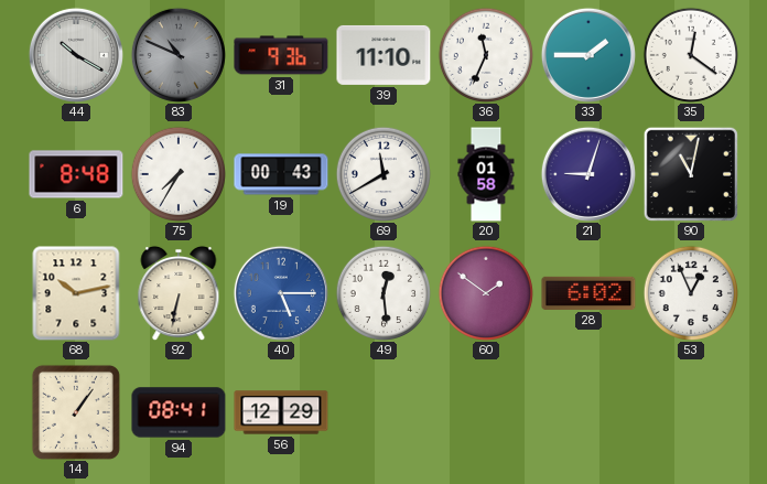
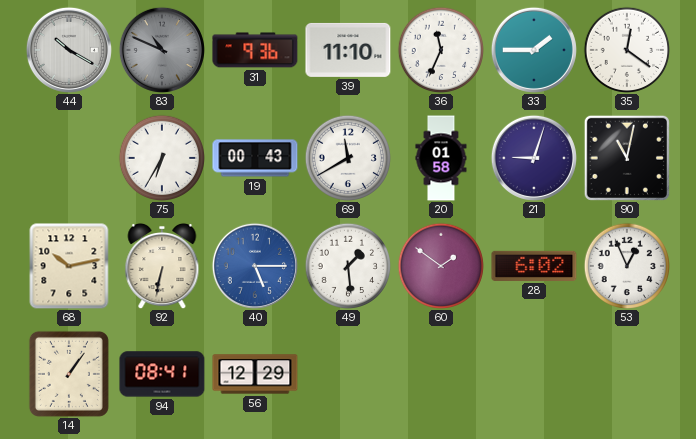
6: 8:48 -> none (76, 174)
75: 7:35 -> 6:35 (161, 157)
49: 12:29 -> 1:29 (347, 265)
